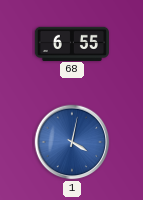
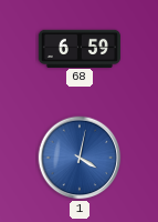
68: 6:55 -> 6:59 (80, 48)
